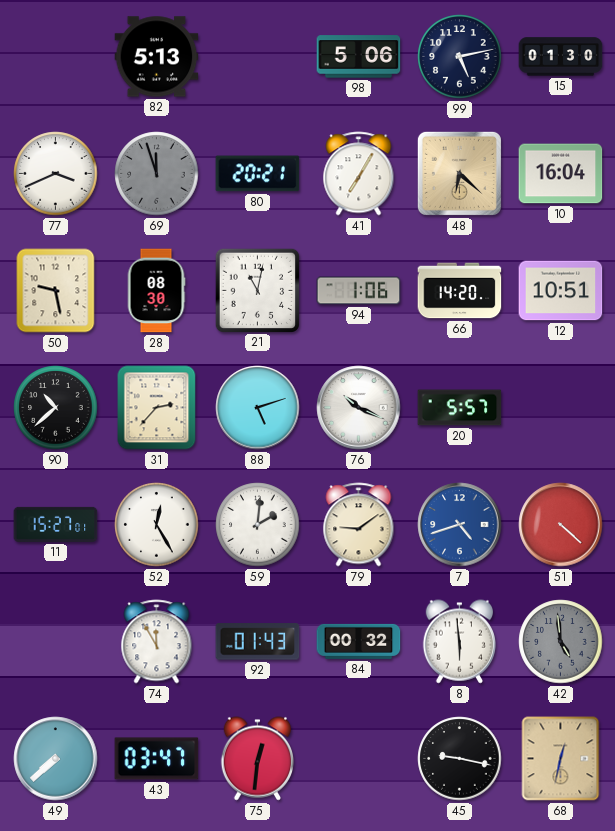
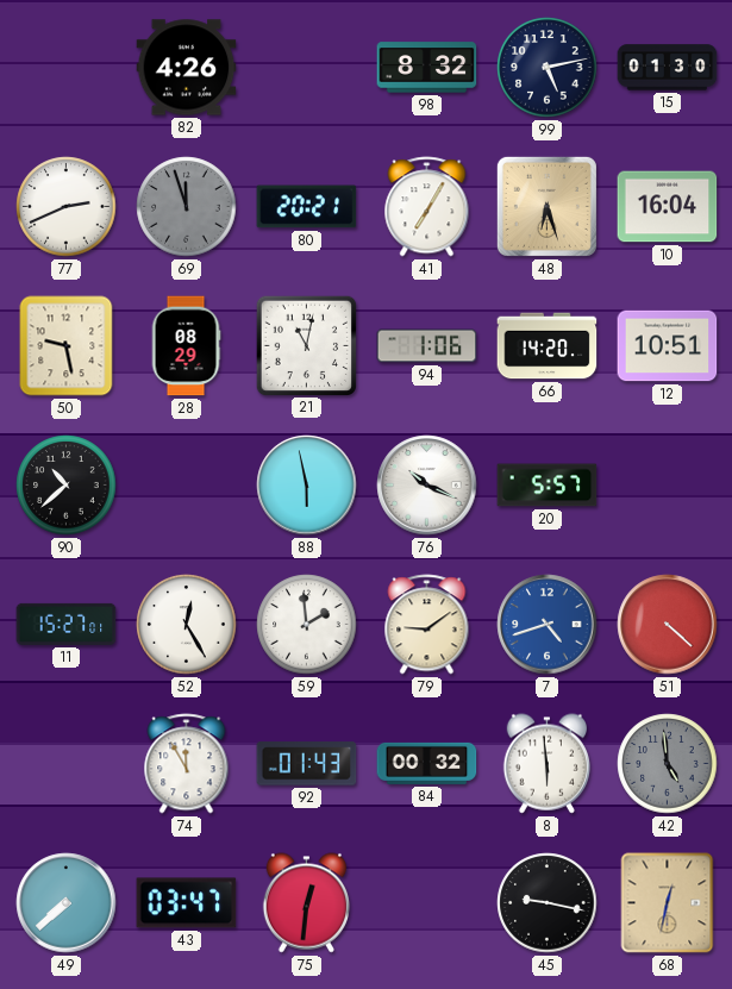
82: 5:13 -> 4:26 (187, 68)
98: 5:06 -> 8:32 (427, 68)
77: 3:41 -> 2:41 (67, 207)
48: 6:22 -> 6:27 (546, 206)
28: 08:30 -> 08:29 (186, 346)
31: 2:37 -> none (157, 408)
88: 5:12 -> 5:58 (307, 486)
59: 2:01 -> 1:59 (307, 625)
